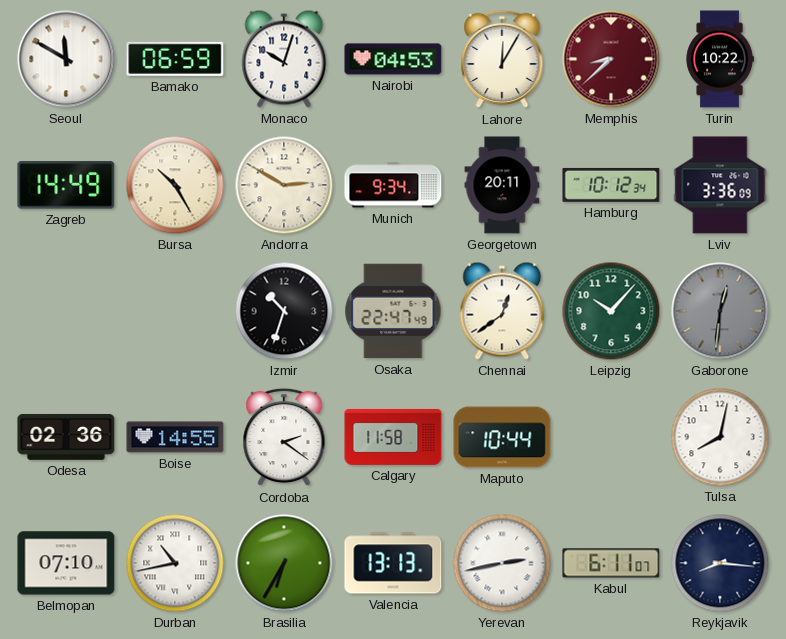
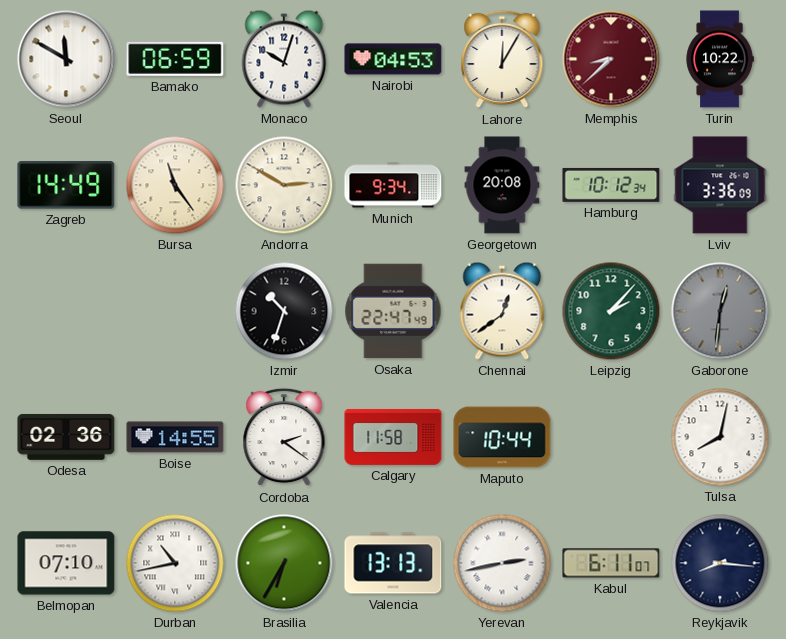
Bursa: 10:25 -> 11:24 (175, 185)
Georgetown: 20:11 -> 20:08 (502, 185)
Leipzig: 10:07 -> 2:07 (611, 311)
